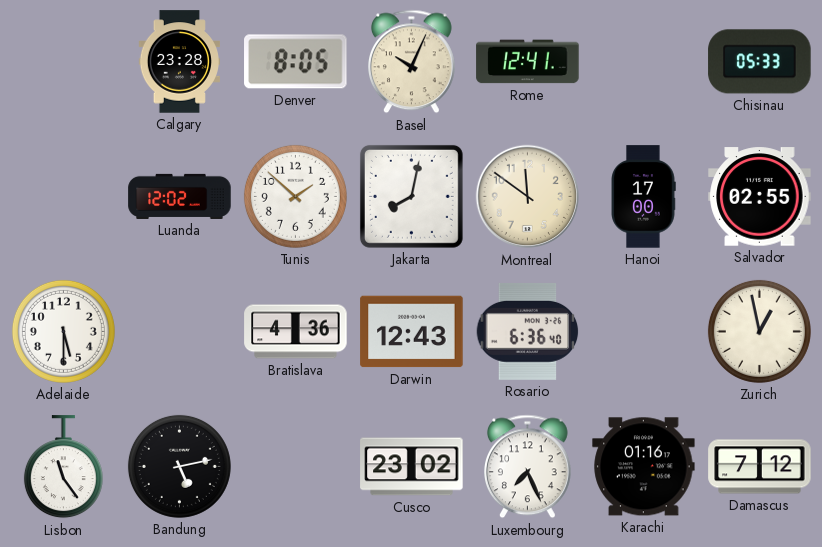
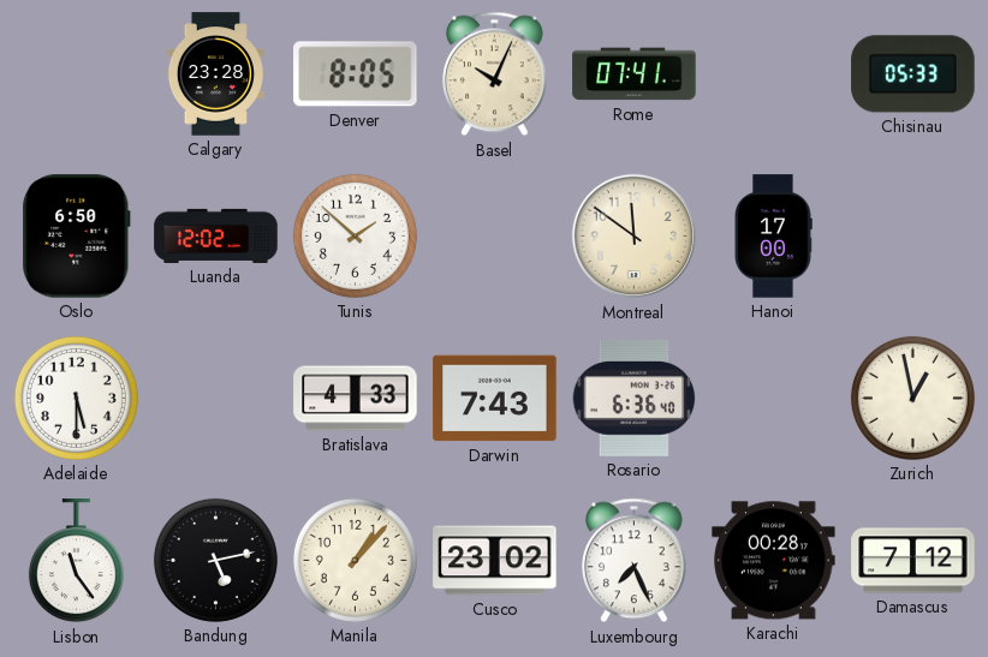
Rome: 12:41 -> 07:41 (635, 74)
Oslo: none -> 6:50 (77, 237)
Jakarta: 8:02 -> none (411, 196)
Salvador: 02:55 -> none (760, 197)
Bratislava: 4:36 -> 4:33 (356, 399)
Darwin: 12:43 -> 7:43 (495, 399)
Manila: none -> 1:07 (355, 560)
Karachi: 01:16 -> 00:28 (774, 561)
